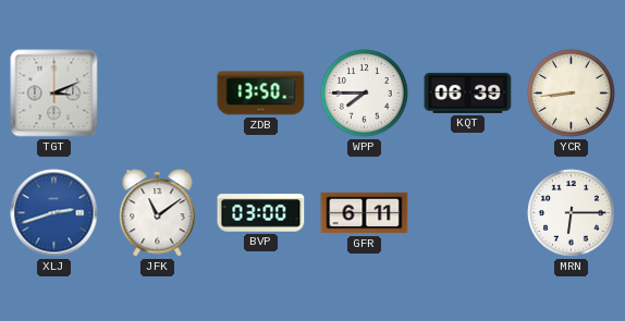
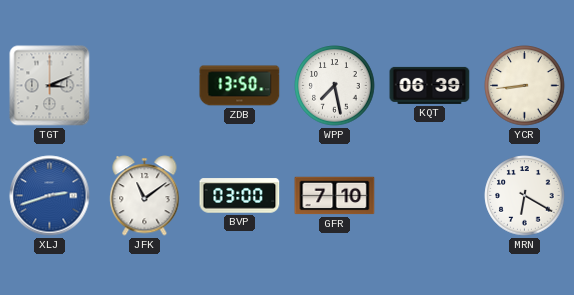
WPP: 7:45 -> 7:28 (335, 86)
GFR: 6:11 -> 7:10 (335, 196)
MRN: 6:15 -> 6:20 (525, 196)
